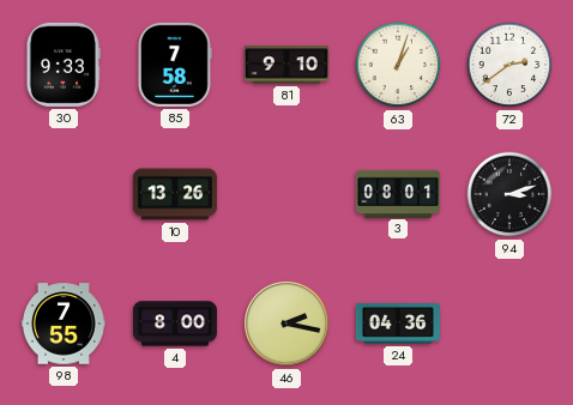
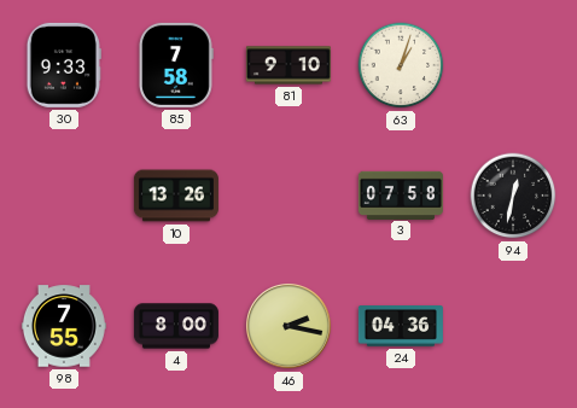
72: 2:39 -> none (509, 65)
3: 08:01 -> 07:58 (401, 194)
94: 3:12 -> 12:32 (513, 196)
